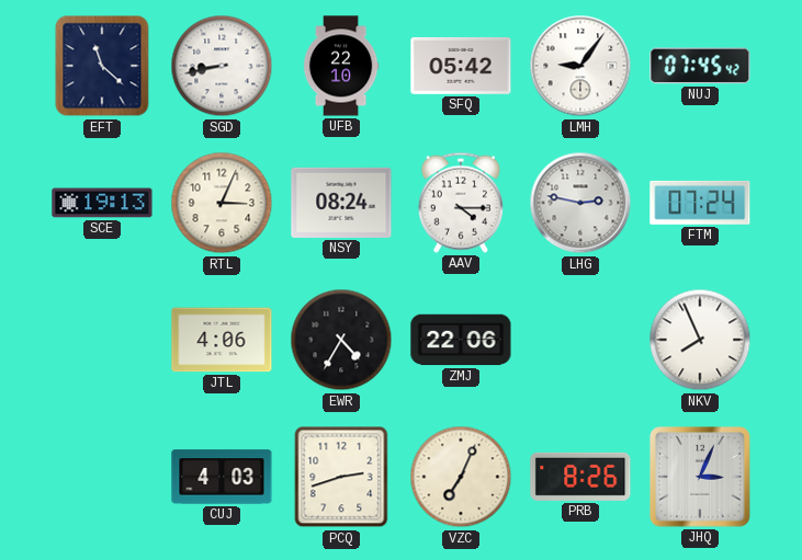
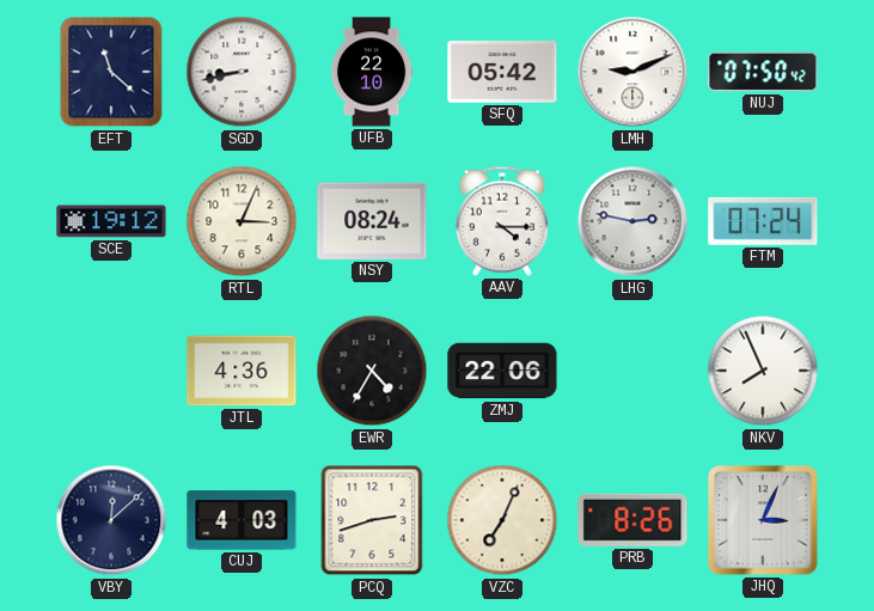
LMH: 9:06 -> 9:11 (632, 72)
NUJ: 07:45 -> 07:50 (763, 72)
SCE: 19:13 -> 19:12 (111, 221)
JTL: 4:06 -> 4:36 (242, 371)
VBY: none -> 12:08 (111, 520)
